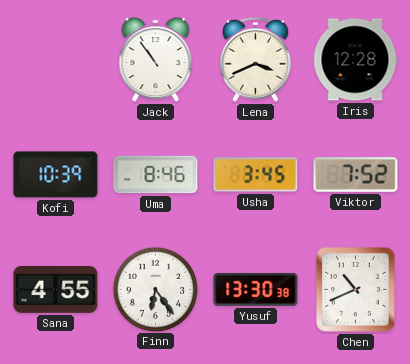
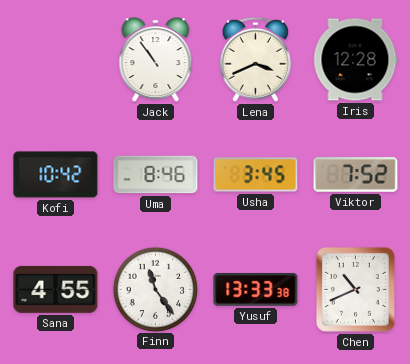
Kofi: 10:39 -> 10:42 (56, 175)
Finn: 6:24 -> 11:24 (155, 289)
Yusuf: 13:30 -> 13:33 (256, 289)
